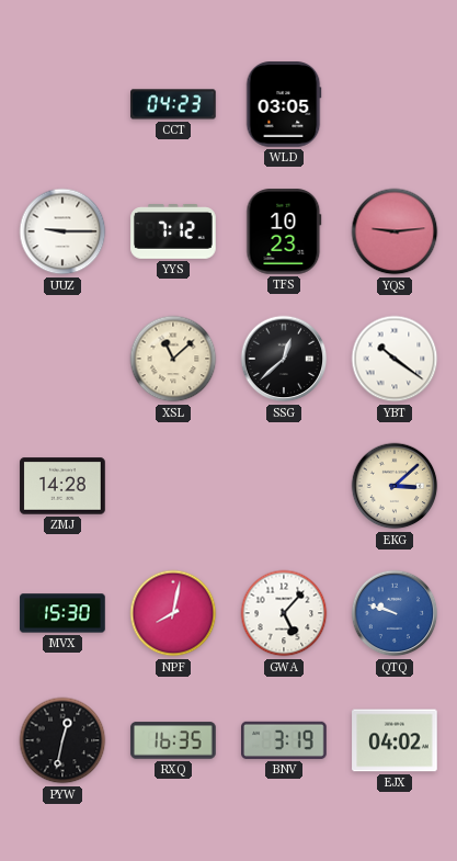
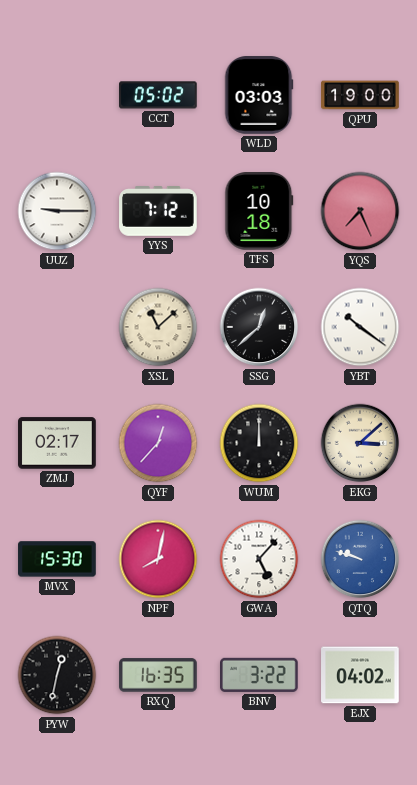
CCT: 04:23 -> 05:02 (158, 95)
WLD: 03:05 -> 03:03 (259, 95)
QPU: none -> 19:00 (360, 95)
TFS: 10:23 -> 10:18 (259, 211)
YQS: 9:14 -> 7:26 (360, 211)
ZMJ: 14:28 -> 02:17 (57, 443)
QYF: none -> 12:37 (158, 443)
WUM: none -> 12:00 (259, 443)
BNV: 3:19 -> 3:22 (259, 675)
